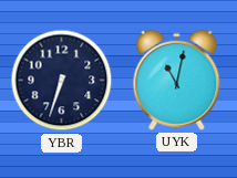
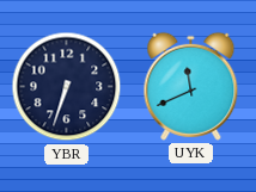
UYK: 11:02 -> 11:41 (191, 86)
